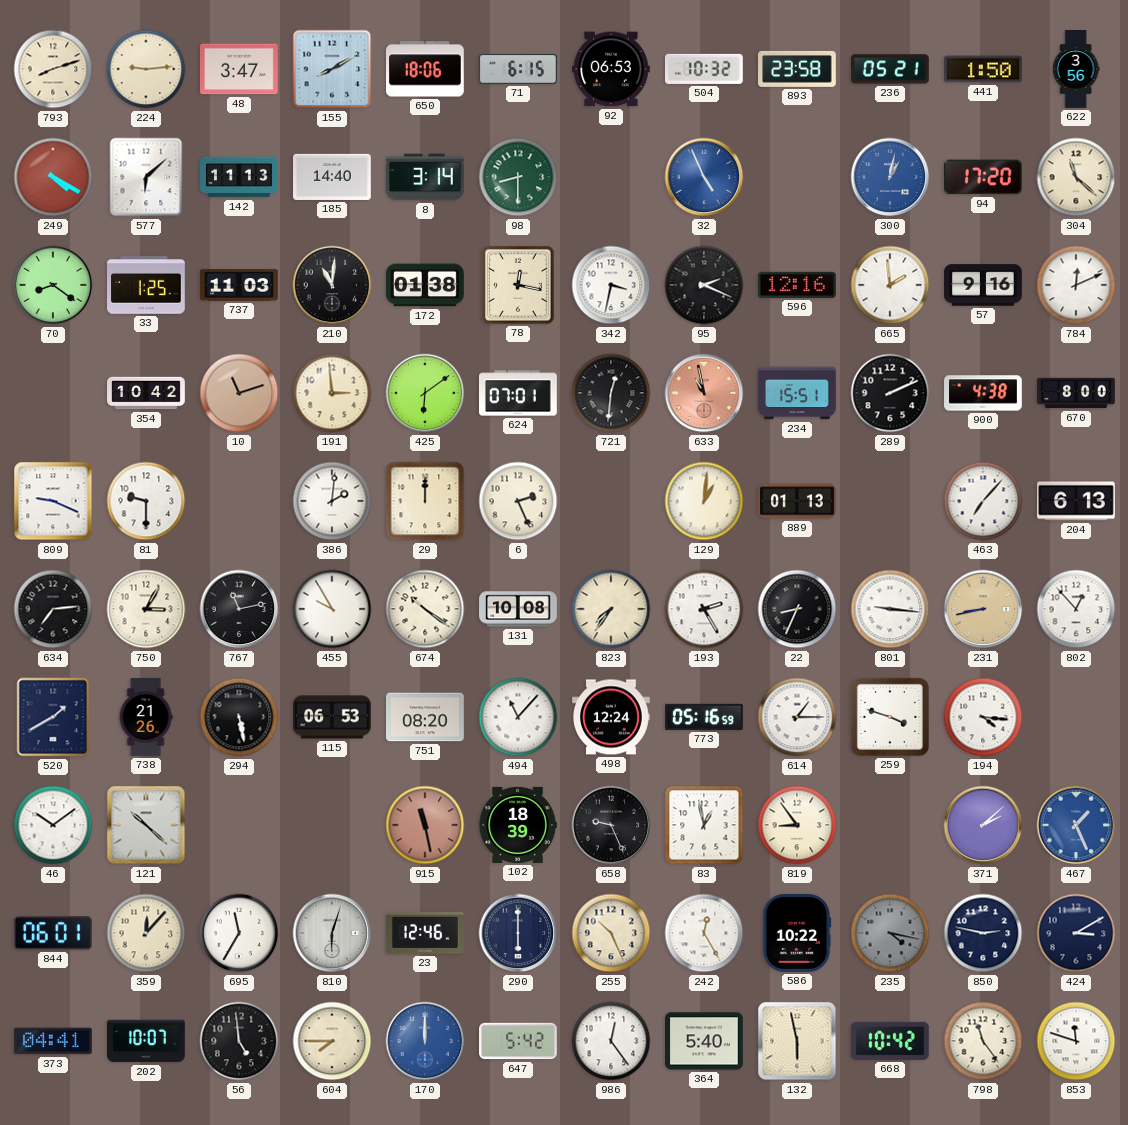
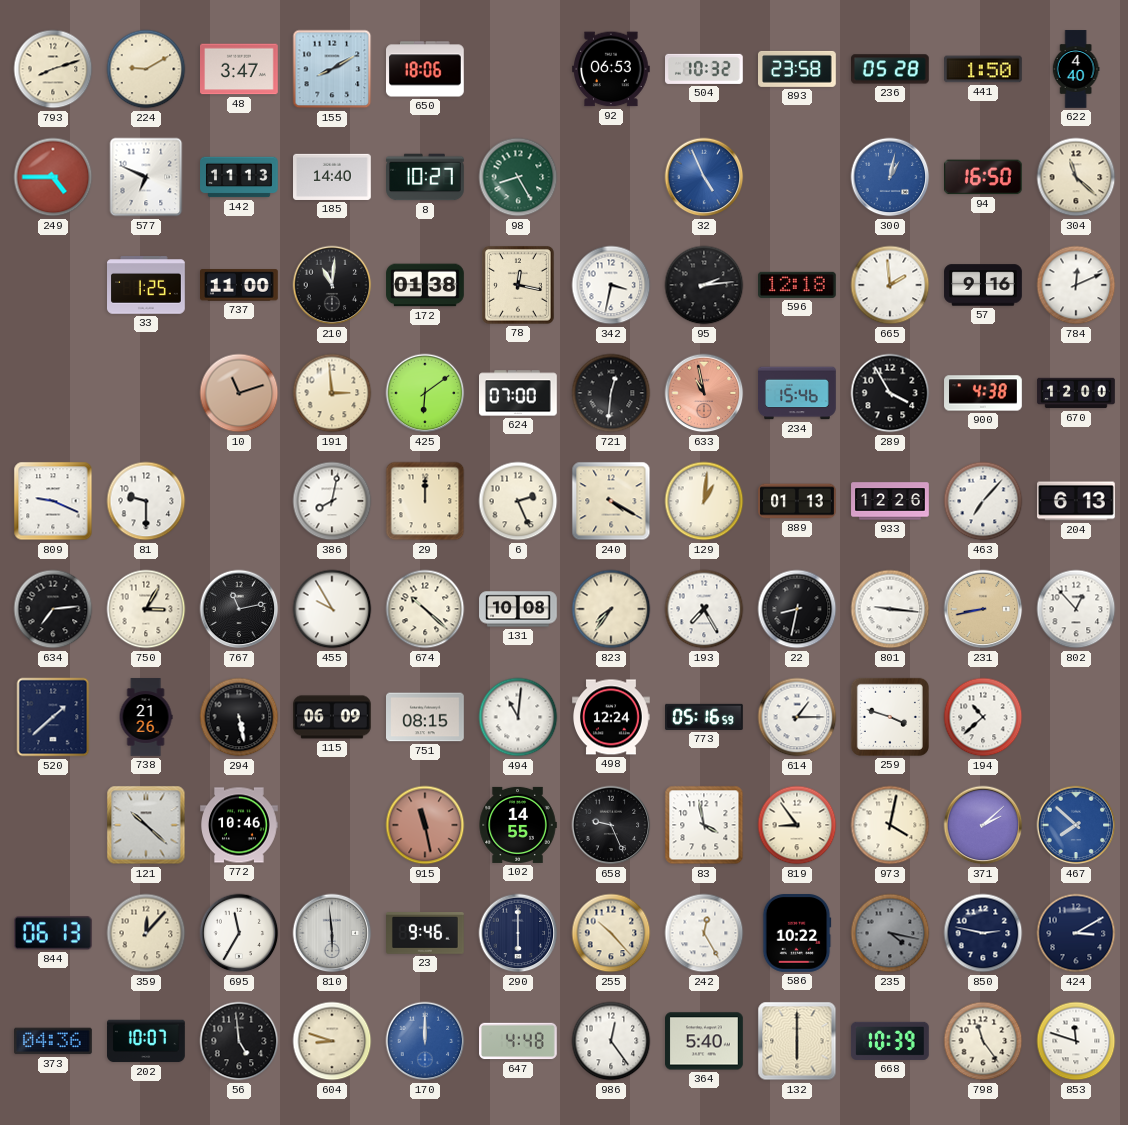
224: 9:14 -> 9:10 (146, 69)
71: 6:15 -> none (519, 69)
236: 05:21 -> 05:28 (891, 69)
622: 3:56 -> 4:40 (1076, 69)
249: 4:20 -> 4:45 (53, 177)
577: 6:08 -> 6:49 (146, 177)
8: 3:14 -> 10:27 (425, 177)
98: 8:30 -> 8:25 (518, 177)
94: 17:20 -> 16:50 (983, 177)
70: 8:21 -> none (53, 285)
737: 11:03 -> 11:00 (240, 285)
95: 2:19 -> 2:14 (704, 285)
596: 12:16 -> 12:18 (798, 285)
354: 10:42 -> none (146, 393)
624: 07:01 -> 07:00 (519, 393)
234: 15:51 -> 15:46 (797, 393)
289: 2:11 -> 3:55 (890, 393)
670: 8:00 -> 12:00 (1076, 393)
386: 2:01 -> 8:02 (332, 501)
240: none -> 4:20 (611, 501)
933: none -> 12:26 (890, 501)
674: 10:21 -> 10:22 (425, 609)
193: 2:25 -> 7:25 (704, 609)
22: 8:34 -> 8:32 (797, 609)
520: 1:40 -> 1:38 (53, 717)
115: 06:53 -> 06:09 (333, 717)
751: 08:20 -> 08:15 (426, 717)
494: 11:07 -> 11:01 (518, 717)
194: 4:16 -> 10:38 (983, 717)
46: 10:09 -> none (53, 825)
772: none -> 10:46 (239, 825)
102: 18:39 -> 14:55 (518, 825)
83: 12:58 -> 3:58 (704, 825)
973: none -> 4:02 (890, 825)
467: 1:26 -> 7:52 (1076, 825)
844: 06:01 -> 06:13 (53, 933)
810: 6:03 -> 5:59 (332, 933)
23: 12:46 -> 9:46 (426, 934)
255: 10:26 -> 10:23 (611, 933)
373: 04:41 -> 04:36 (54, 1041)
604: 7:45 -> 8:48 (332, 1041)
647: 5:42 -> 4:48 (518, 1041)
132: 5:58 -> 6:00 (797, 1041)
668: 10:42 -> 10:39 (890, 1041)
